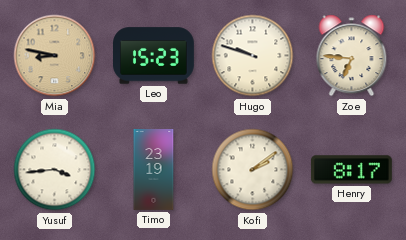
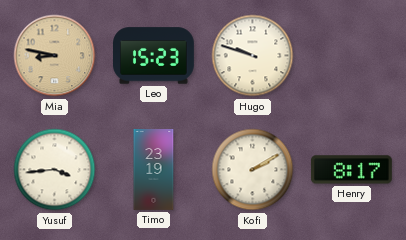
Zoe: 6:46 -> none (352, 56)
Kofi: 2:09 -> 2:10 (253, 170)
